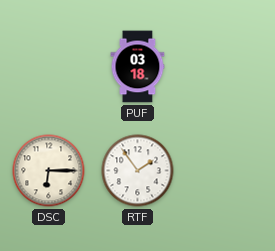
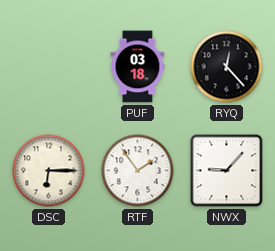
RYQ: none -> 12:23 (227, 67)
NWX: none -> 9:07 (227, 171)
